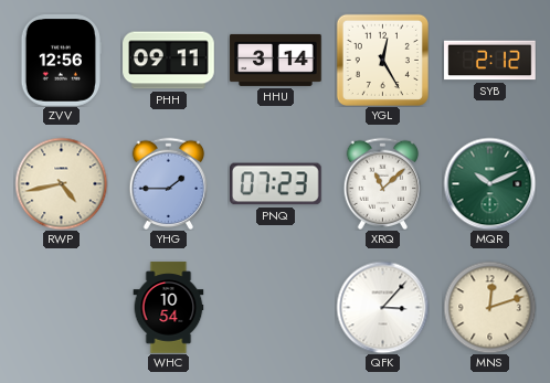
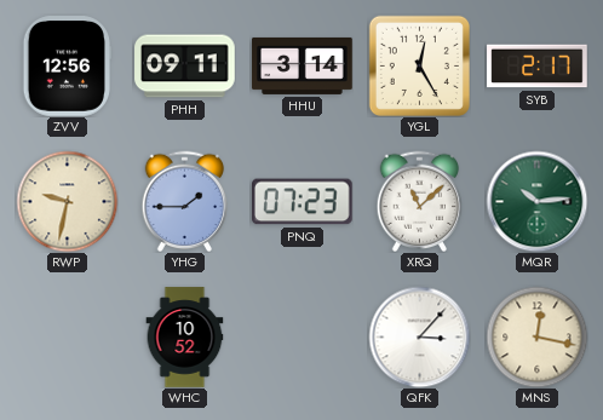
SYB: 2:12 -> 2:17 (538, 67)
RWP: 4:43 -> 9:32 (67, 201)
MQR: 10:11 -> 10:14 (536, 201)
WHC: 10:54 -> 10:52 (185, 338)
MNS: 12:12 -> 12:17 (536, 336)
